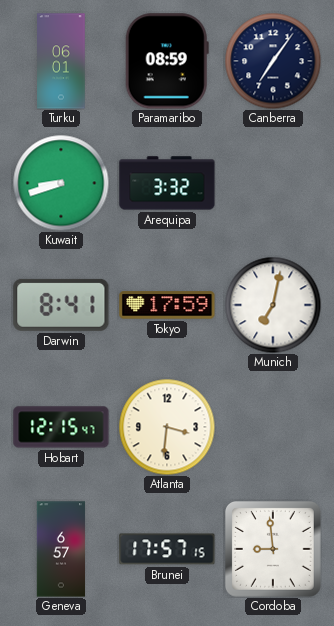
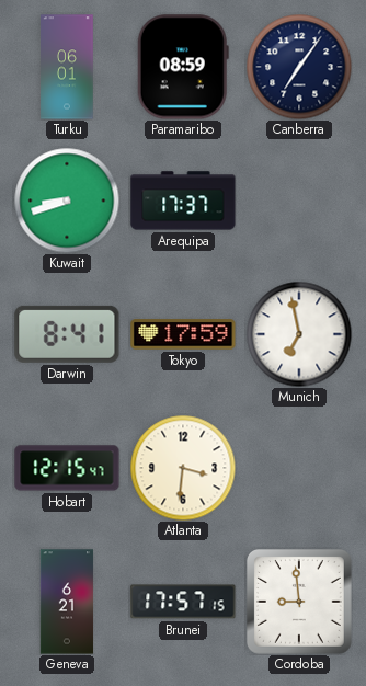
Arequipa: 3:32 -> 17:37 (183, 201)
Munich: 7:02 -> 6:58 (299, 334)
Geneva: 6:57 -> 6:21 (67, 602)
